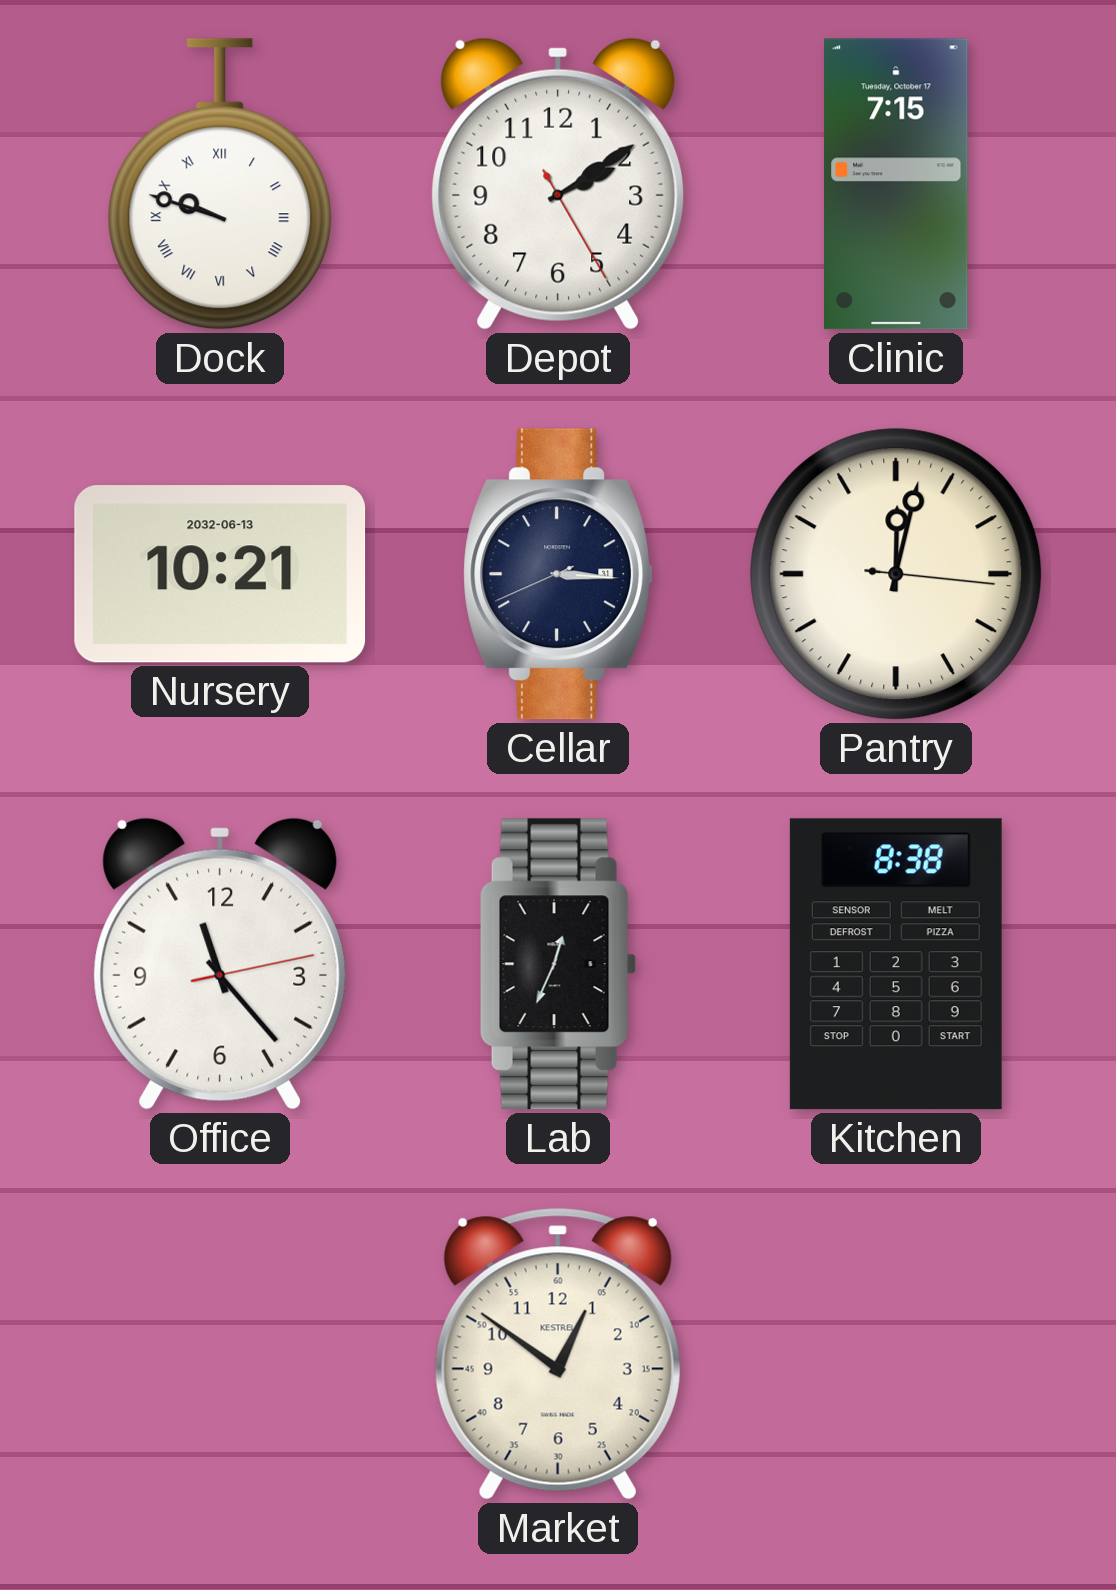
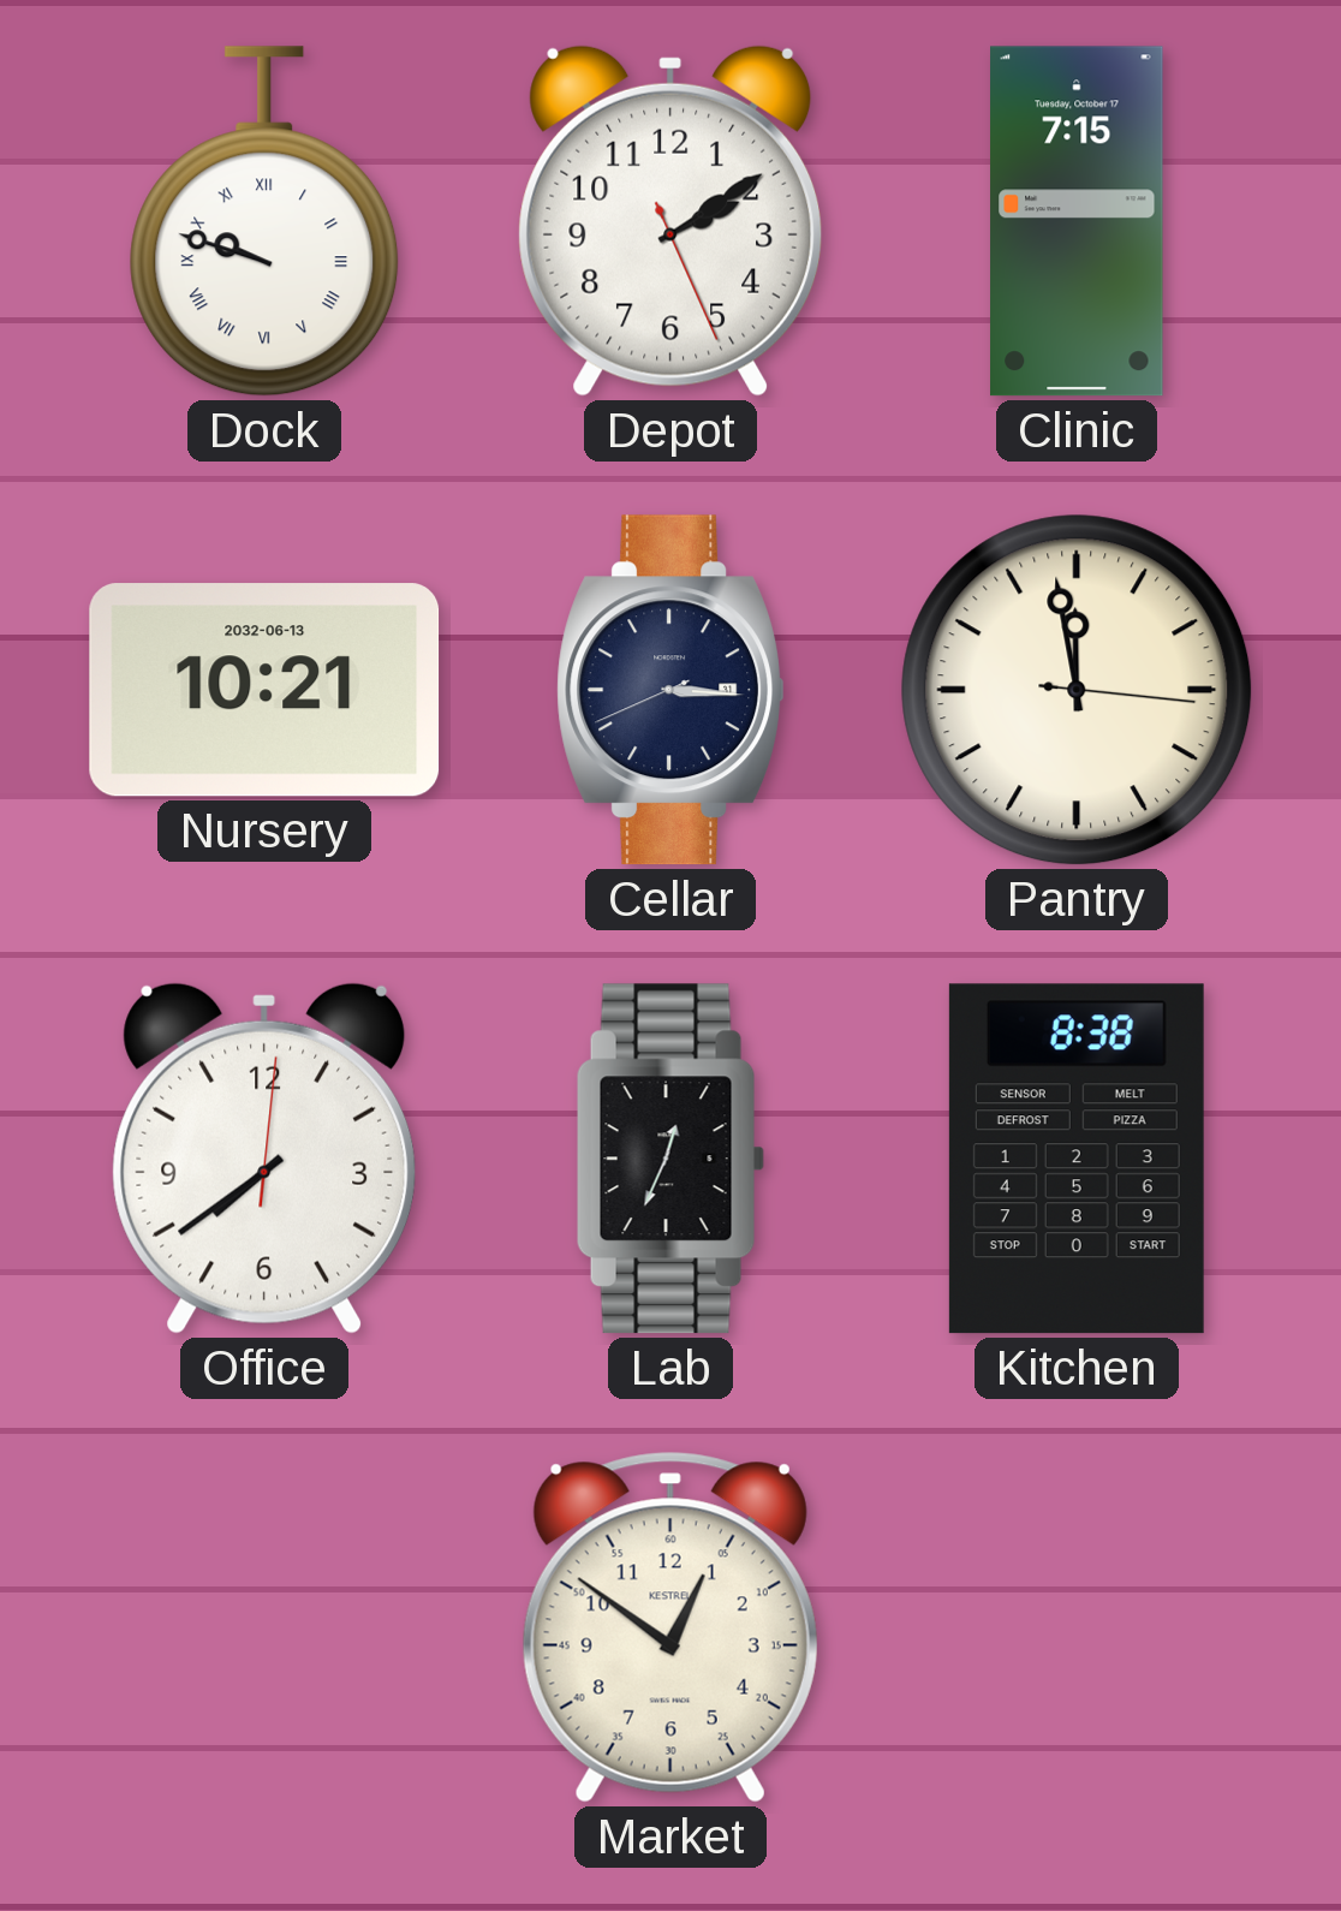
Depot: 2:09:25 -> 2:09:26 (670, 221)
Pantry: 12:02 -> 11:58 (1077, 690)
Office: 11:23 -> 7:39 (264, 1159)
